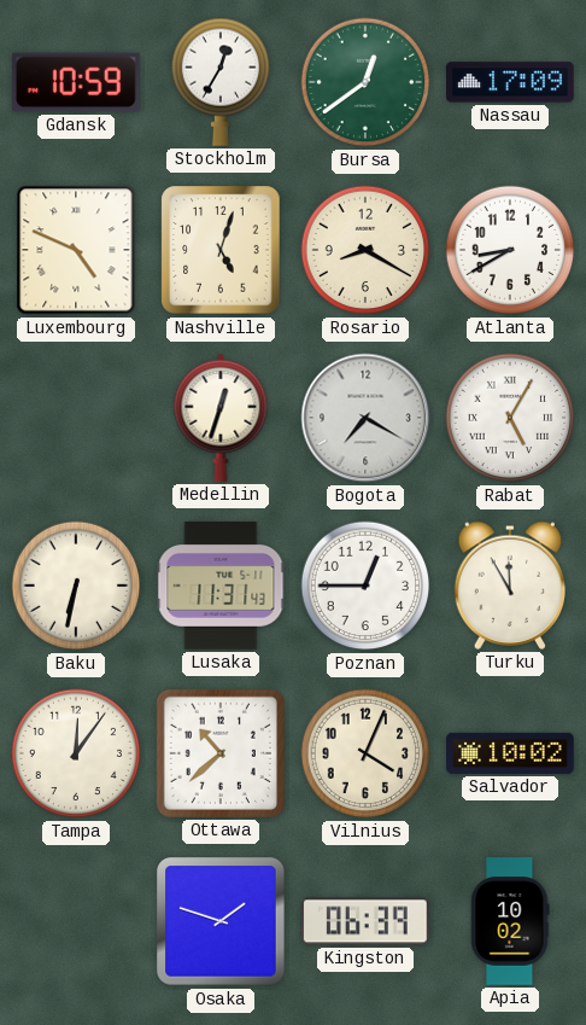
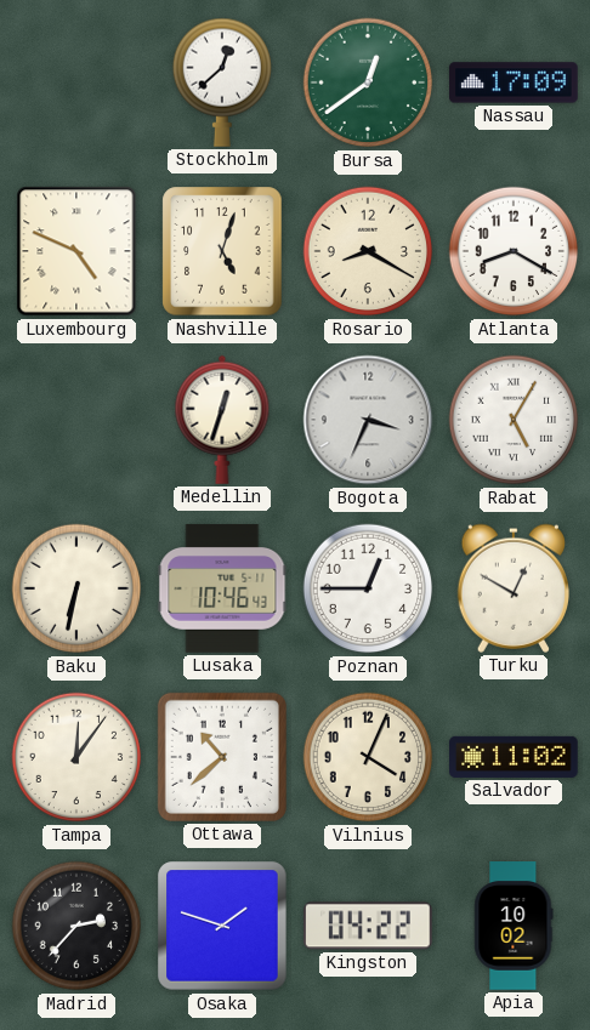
Gdansk: 10:59 -> none (76, 82)
Stockholm: 12:35 -> 12:38 (221, 82)
Atlanta: 8:40 -> 8:20 (514, 251)
Bogota: 7:20 -> 3:34 (368, 420)
Lusaka: 11:31 -> 10:46 (222, 588)
Turku: 11:55 -> 12:50 (514, 588)
Salvador: 10:02 -> 11:02 (514, 757)
Madrid: none -> 2:37 (76, 926)
Kingston: 06:39 -> 04:22 (369, 926)
